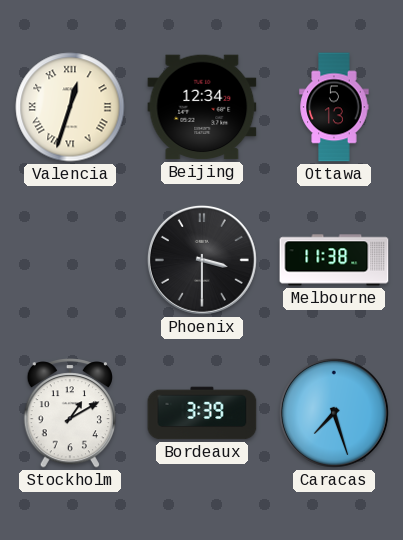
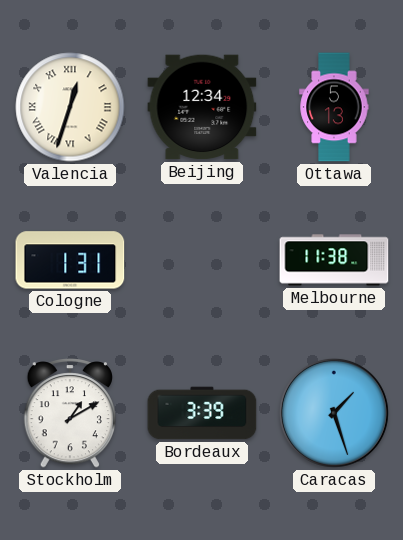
Cologne: none -> 1:31 (70, 260)
Phoenix: 3:30 -> none (202, 260)
Caracas: 7:27 -> 1:27 (334, 413)
